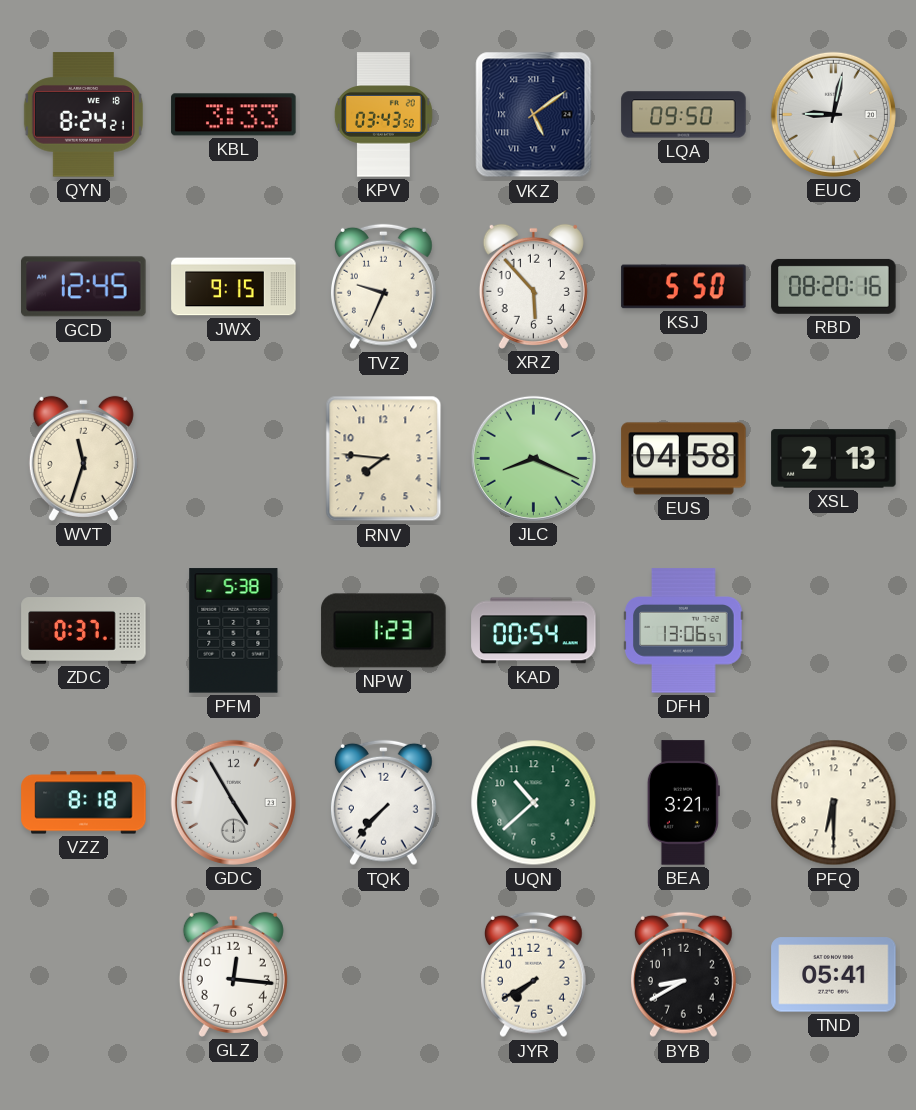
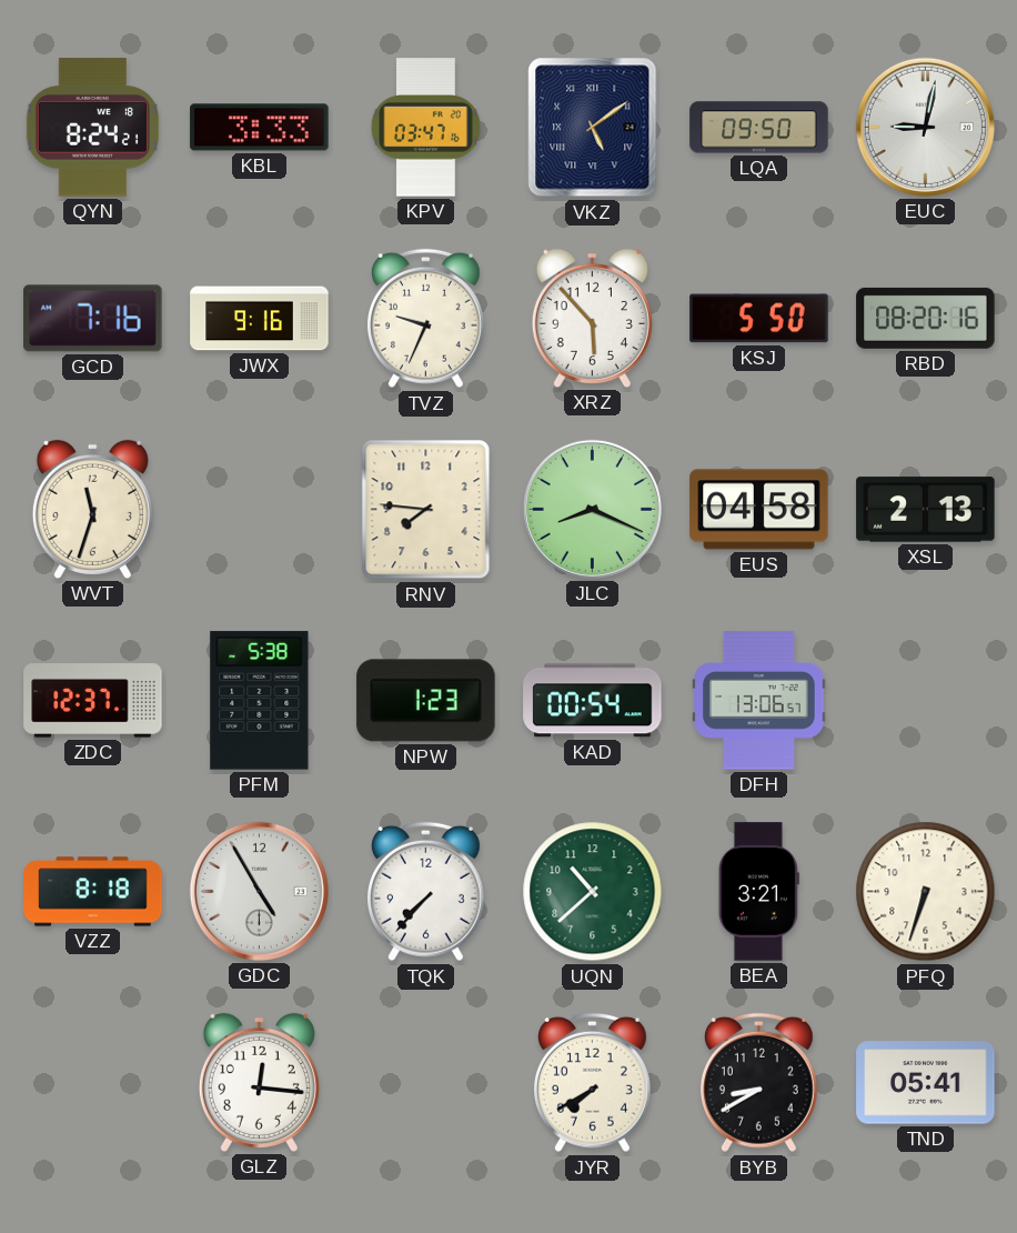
KPV: 03:43 -> 03:47 (426, 128)
GCD: 12:45 -> 7:16 (93, 319)
JWX: 9:15 -> 9:16 (260, 319)
ZDC: 0:37 -> 12:37 (93, 701)
PFQ: 6:30 -> 6:33 (926, 892)
